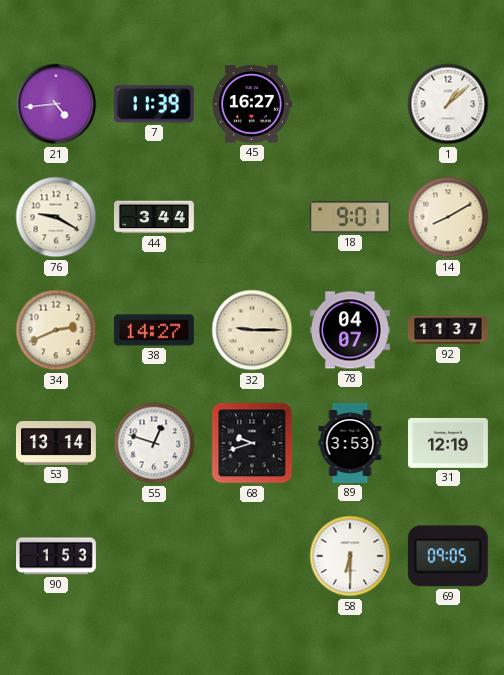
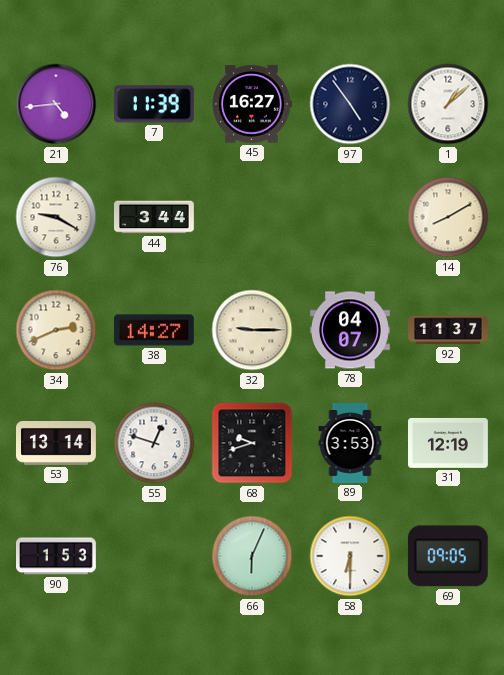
97: none -> 4:54 (350, 104)
18: 9:01 -> none (350, 217)
66: none -> 6:04 (252, 556)
